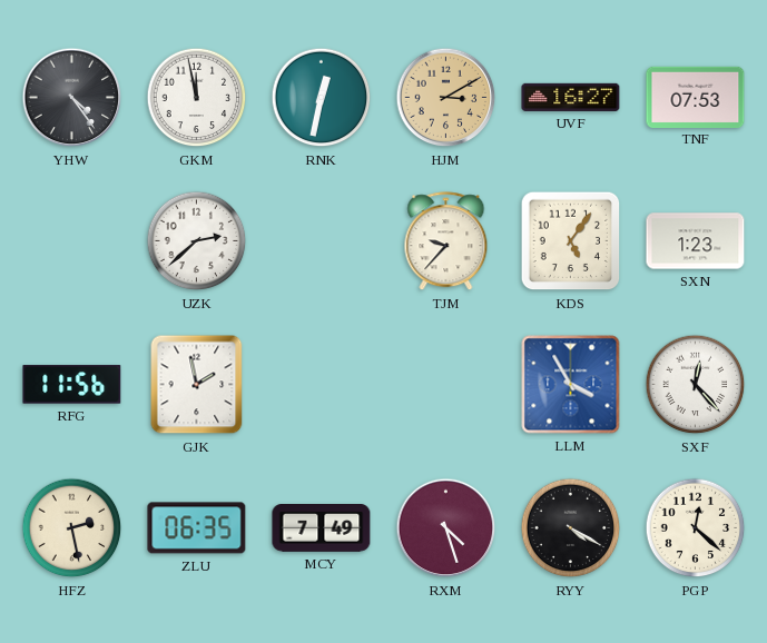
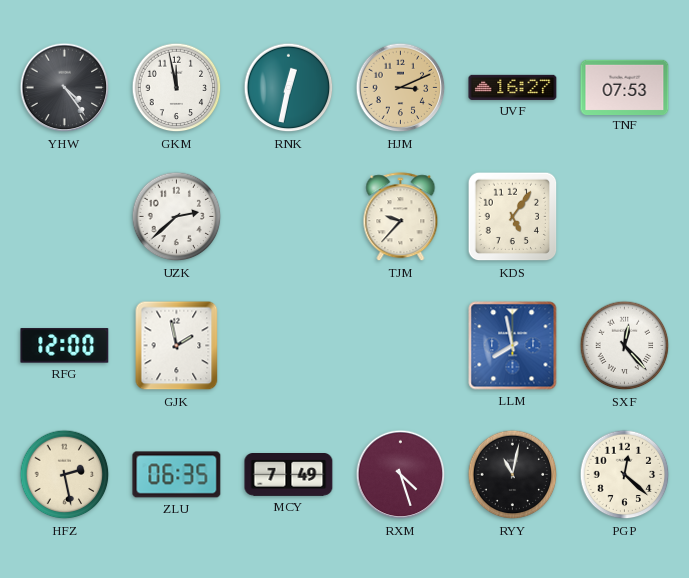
HJM: 3:10 -> 3:11 (401, 88)
SXN: 1:23 -> none (696, 241)
RFG: 11:56 -> 12:00 (65, 346)
LLM: 3:55 -> 7:58 (513, 346)
RYY: 4:20 -> 11:02 (513, 475)
